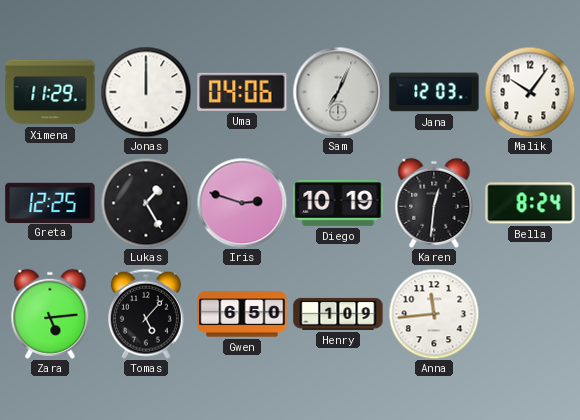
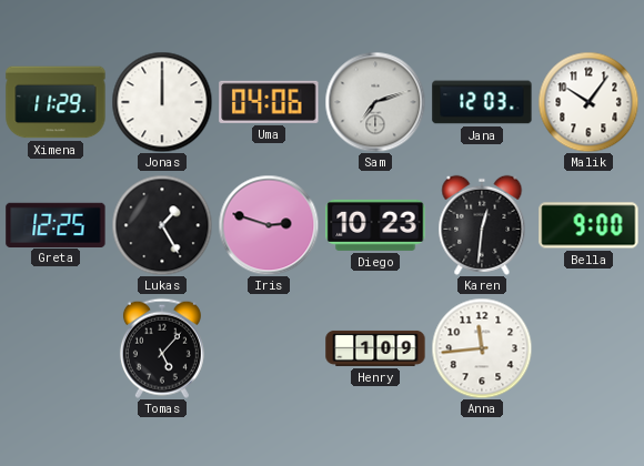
Sam: 7:04 -> 7:12 (375, 102)
Diego: 10:19 -> 10:23 (375, 225)
Bella: 8:24 -> 9:00 (588, 225)
Zara: 5:14 -> none (50, 314)
Gwen: 6:50 -> none (242, 314)
